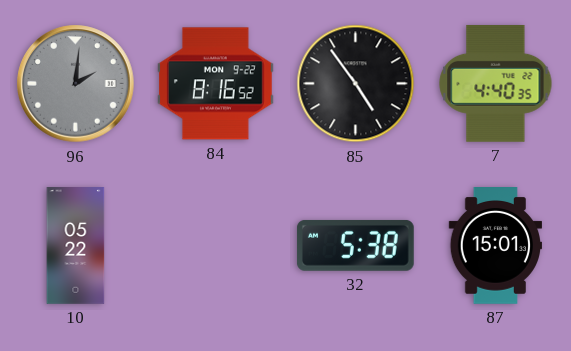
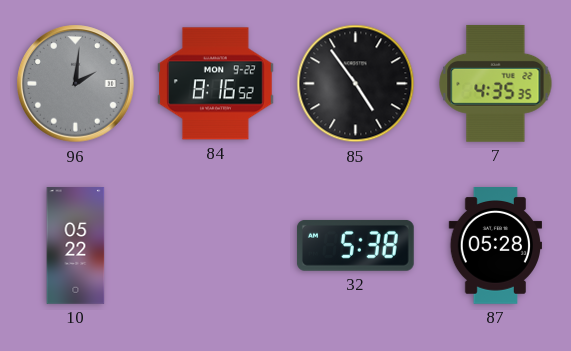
7: 4:40 -> 4:35 (496, 83)
87: 15:01 -> 05:28 (495, 246)
